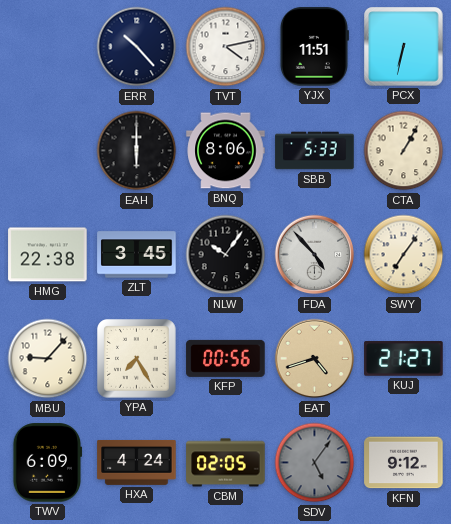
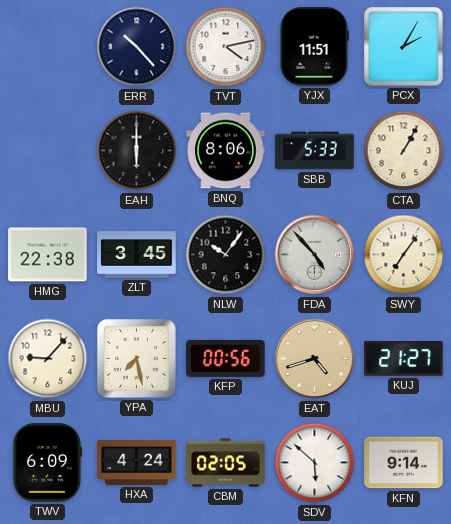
PCX: 6:32 -> 2:05 (404, 47)
YPA: 7:25 -> 7:28 (137, 359)
SDV: 5:06 -> 5:52 (315, 463)
SDV dial: grey -> white (315, 463)
KFN: 9:12 -> 9:14 (404, 463)
